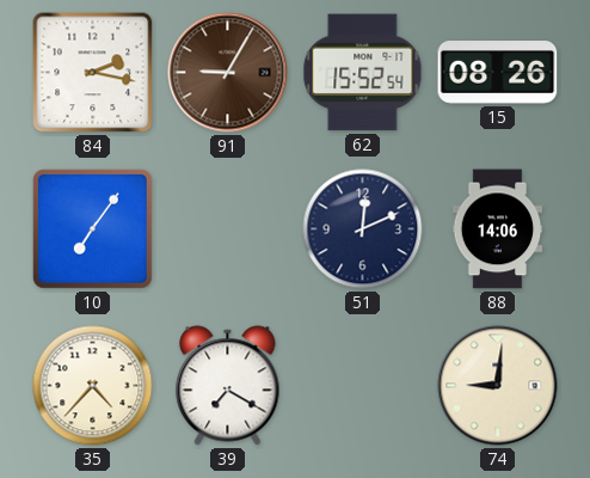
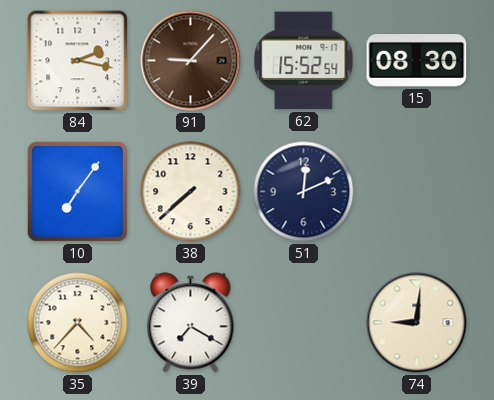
91: 9:05 -> 9:07 (191, 61)
15: 08:26 -> 08:30 (417, 61)
38: none -> 7:38 (191, 192)
88: 14:06 -> none (498, 229)
